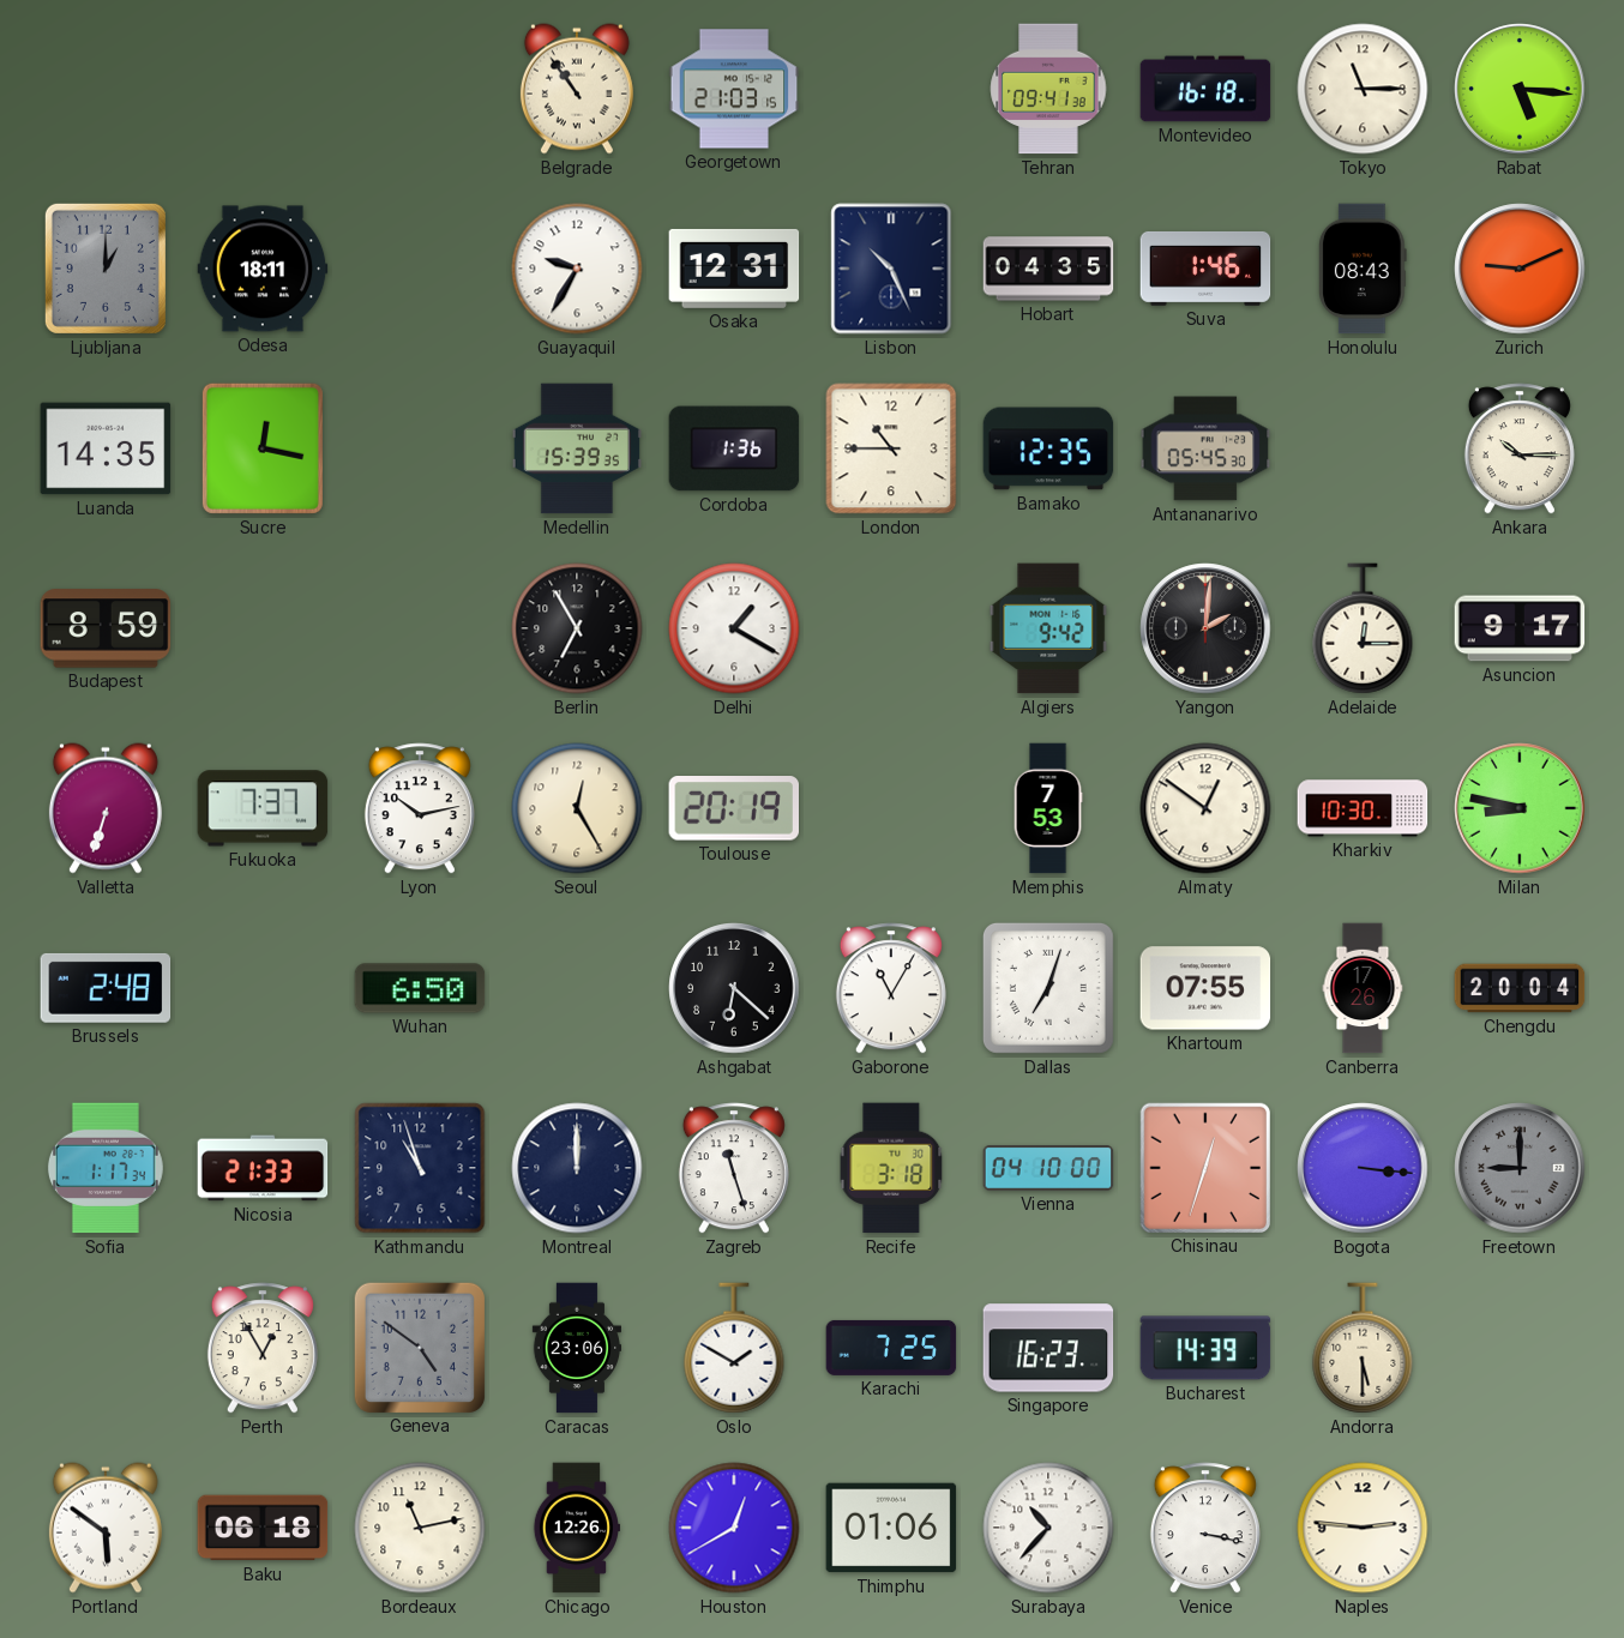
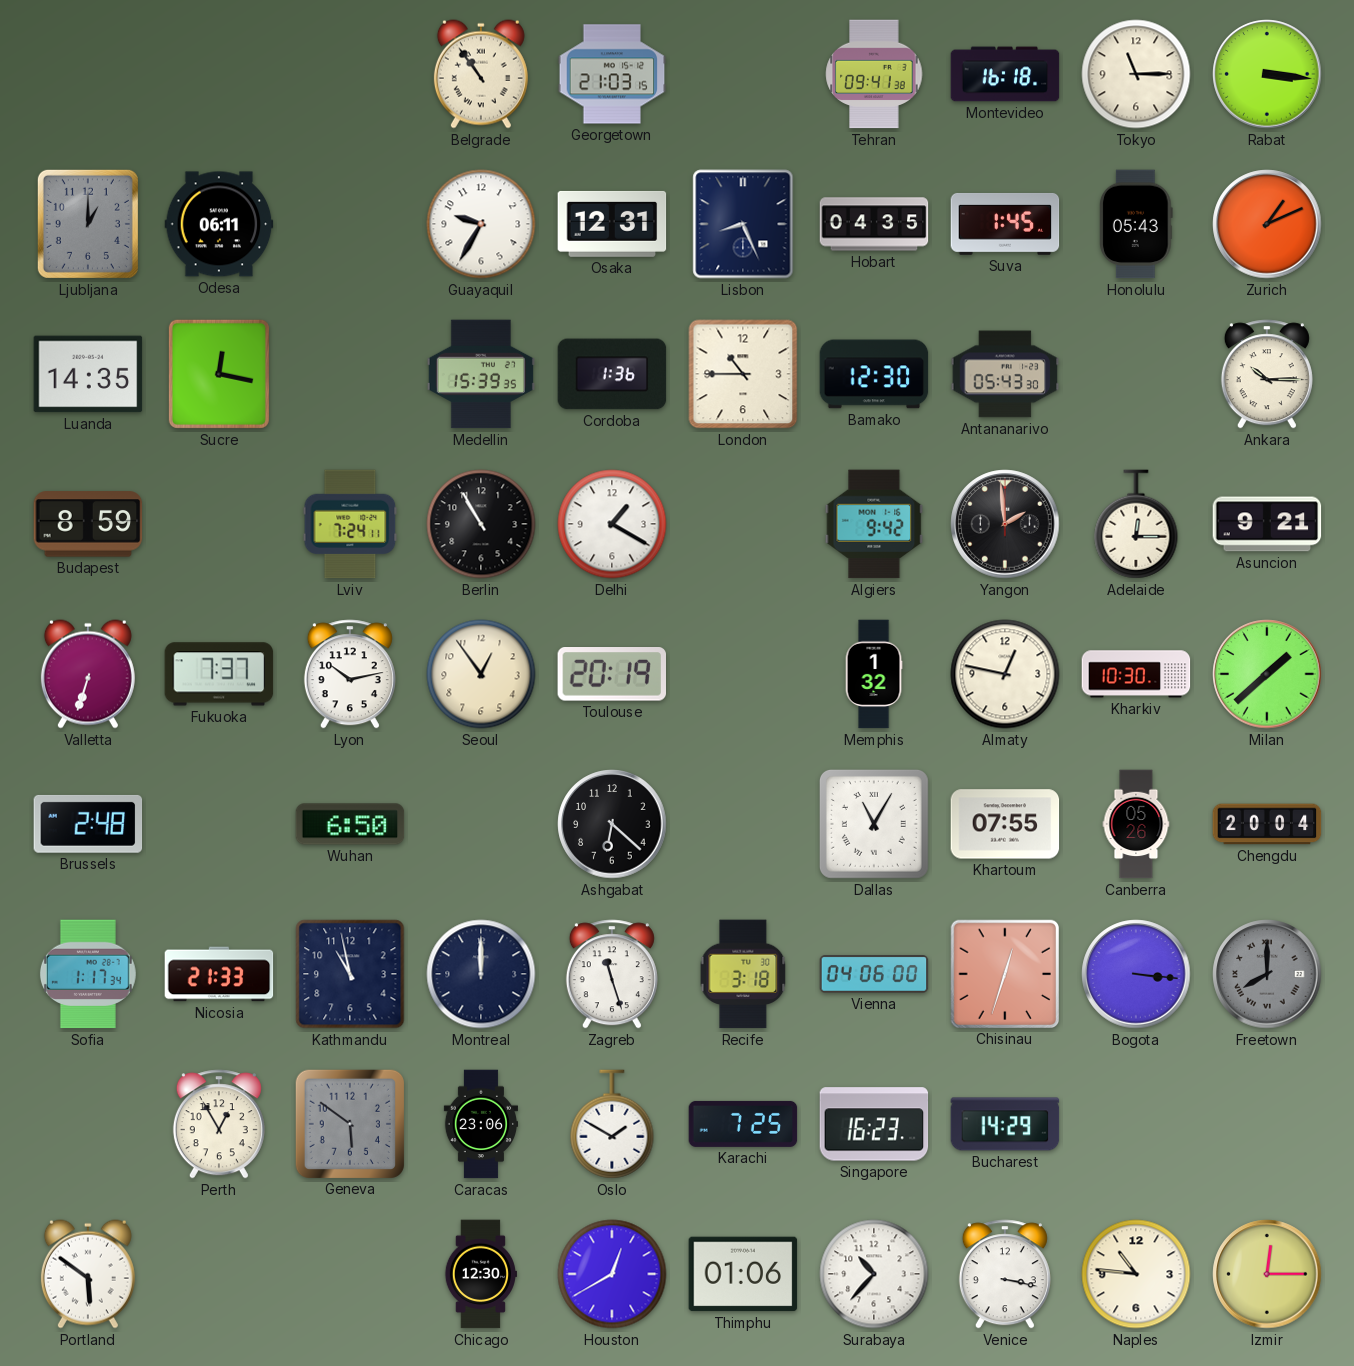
Rabat: 5:16 -> 3:16 (1267, 74)
Odesa: 18:11 -> 06:11 (219, 224)
Lisbon: 10:26 -> 8:26 (743, 224)
Suva: 1:46 -> 1:45 (1005, 224)
Honolulu: 08:43 -> 05:43 (1137, 224)
Zurich: 9:11 -> 1:11 (1267, 224)
Bamako: 12:35 -> 12:30 (874, 374)
Antananarivo: 05:45 -> 05:43 (1005, 374)
Lviv: none -> 7:24 (350, 524)
Berlin: 6:55 -> 10:55 (481, 524)
Yangon: 2:01 -> 1:59 (1005, 524)
Asuncion: 9:17 -> 9:21 (1267, 524)
Seoul: 12:25 -> 12:54 (481, 674)
Memphis: 7:53 -> 1:32 (874, 674)
Almaty: 12:51 -> 12:47 (1005, 674)
Milan: 8:47 -> 1:38 (1267, 674)
Gaborone: 11:05 -> none (891, 988)
Dallas: 7:03 -> 11:05 (874, 824)
Canberra: 17:26 -> 05:26 (1136, 824)
Kathmandu: 10:57 -> 10:58 (350, 974)
Vienna: 04:10 -> 04:06 (874, 974)
Freetown: 9:00 -> 8:00 (1267, 974)
Geneva: 4:51 -> 5:51 (349, 1123)
Bucharest: 14:39 -> 14:29 (1005, 1124)
Andorra: 5:30 -> none (1363, 1348)
Baku: 06:18 -> none (263, 1528)
Bordeaux: 11:13 -> none (420, 1528)
Chicago: 12:26 -> 12:30 (480, 1274)
Naples: 2:46 -> 10:46 (1136, 1274)
Izmir: none -> 12:15 (1267, 1274)
